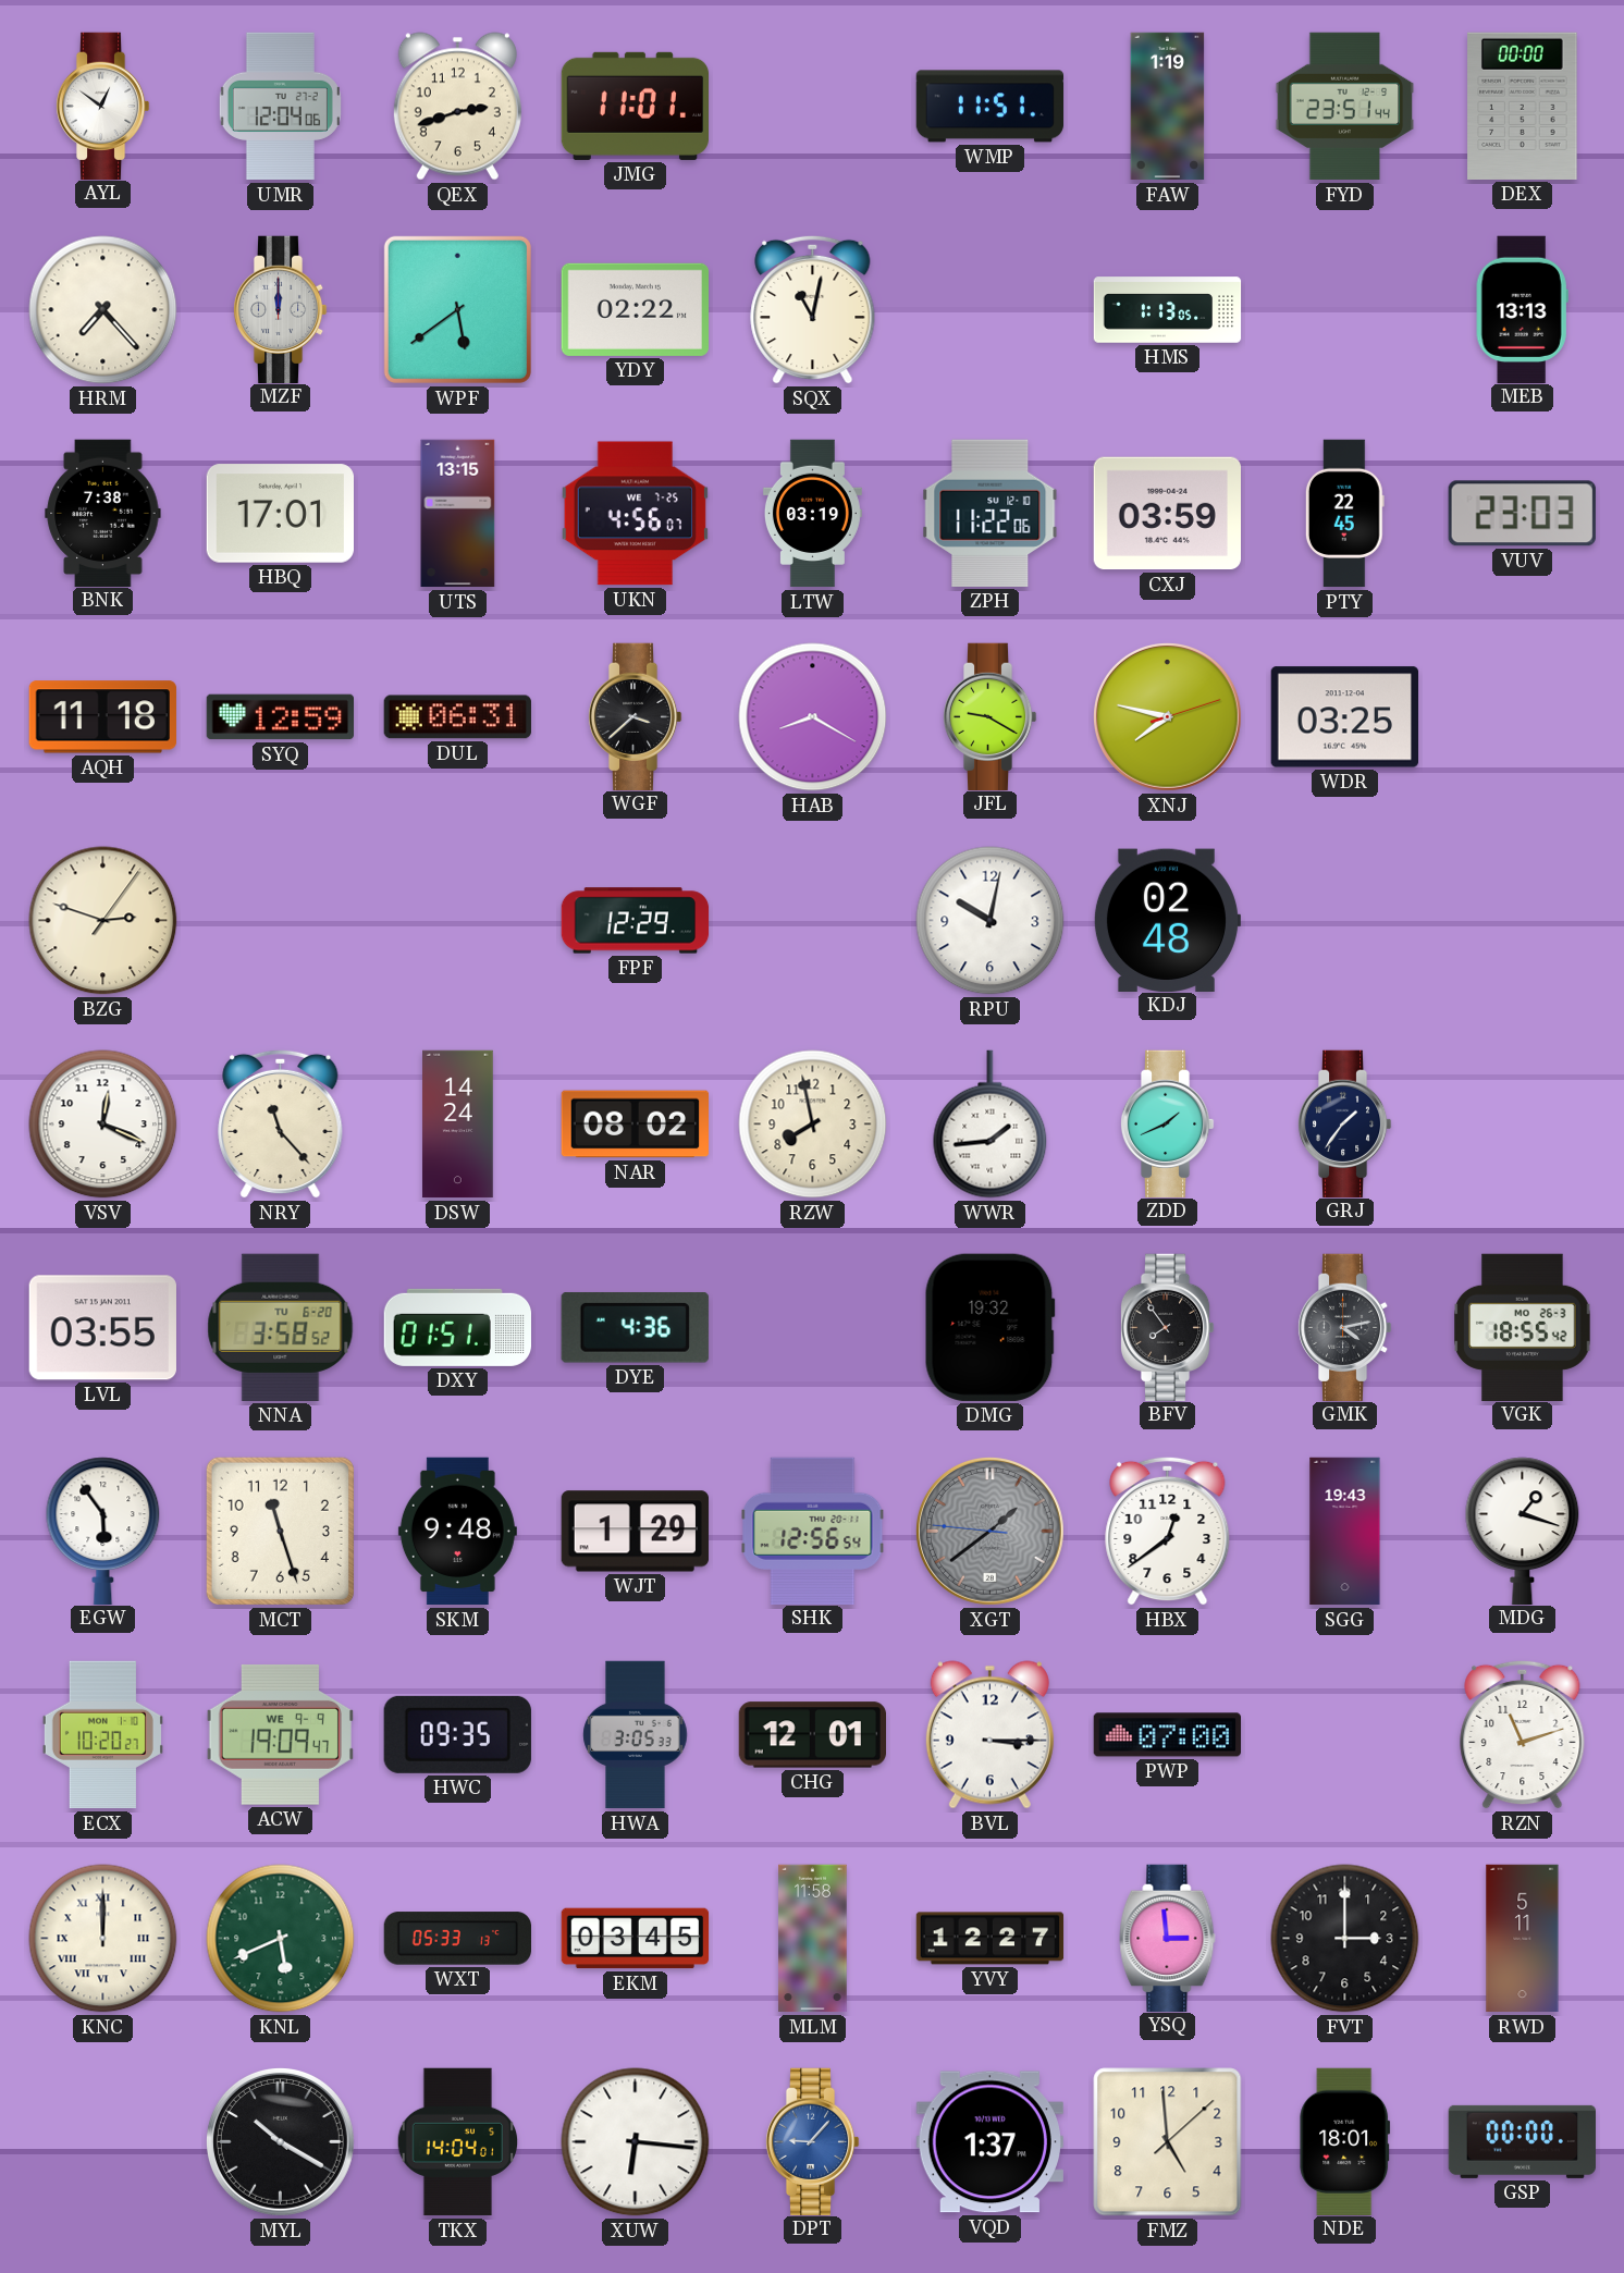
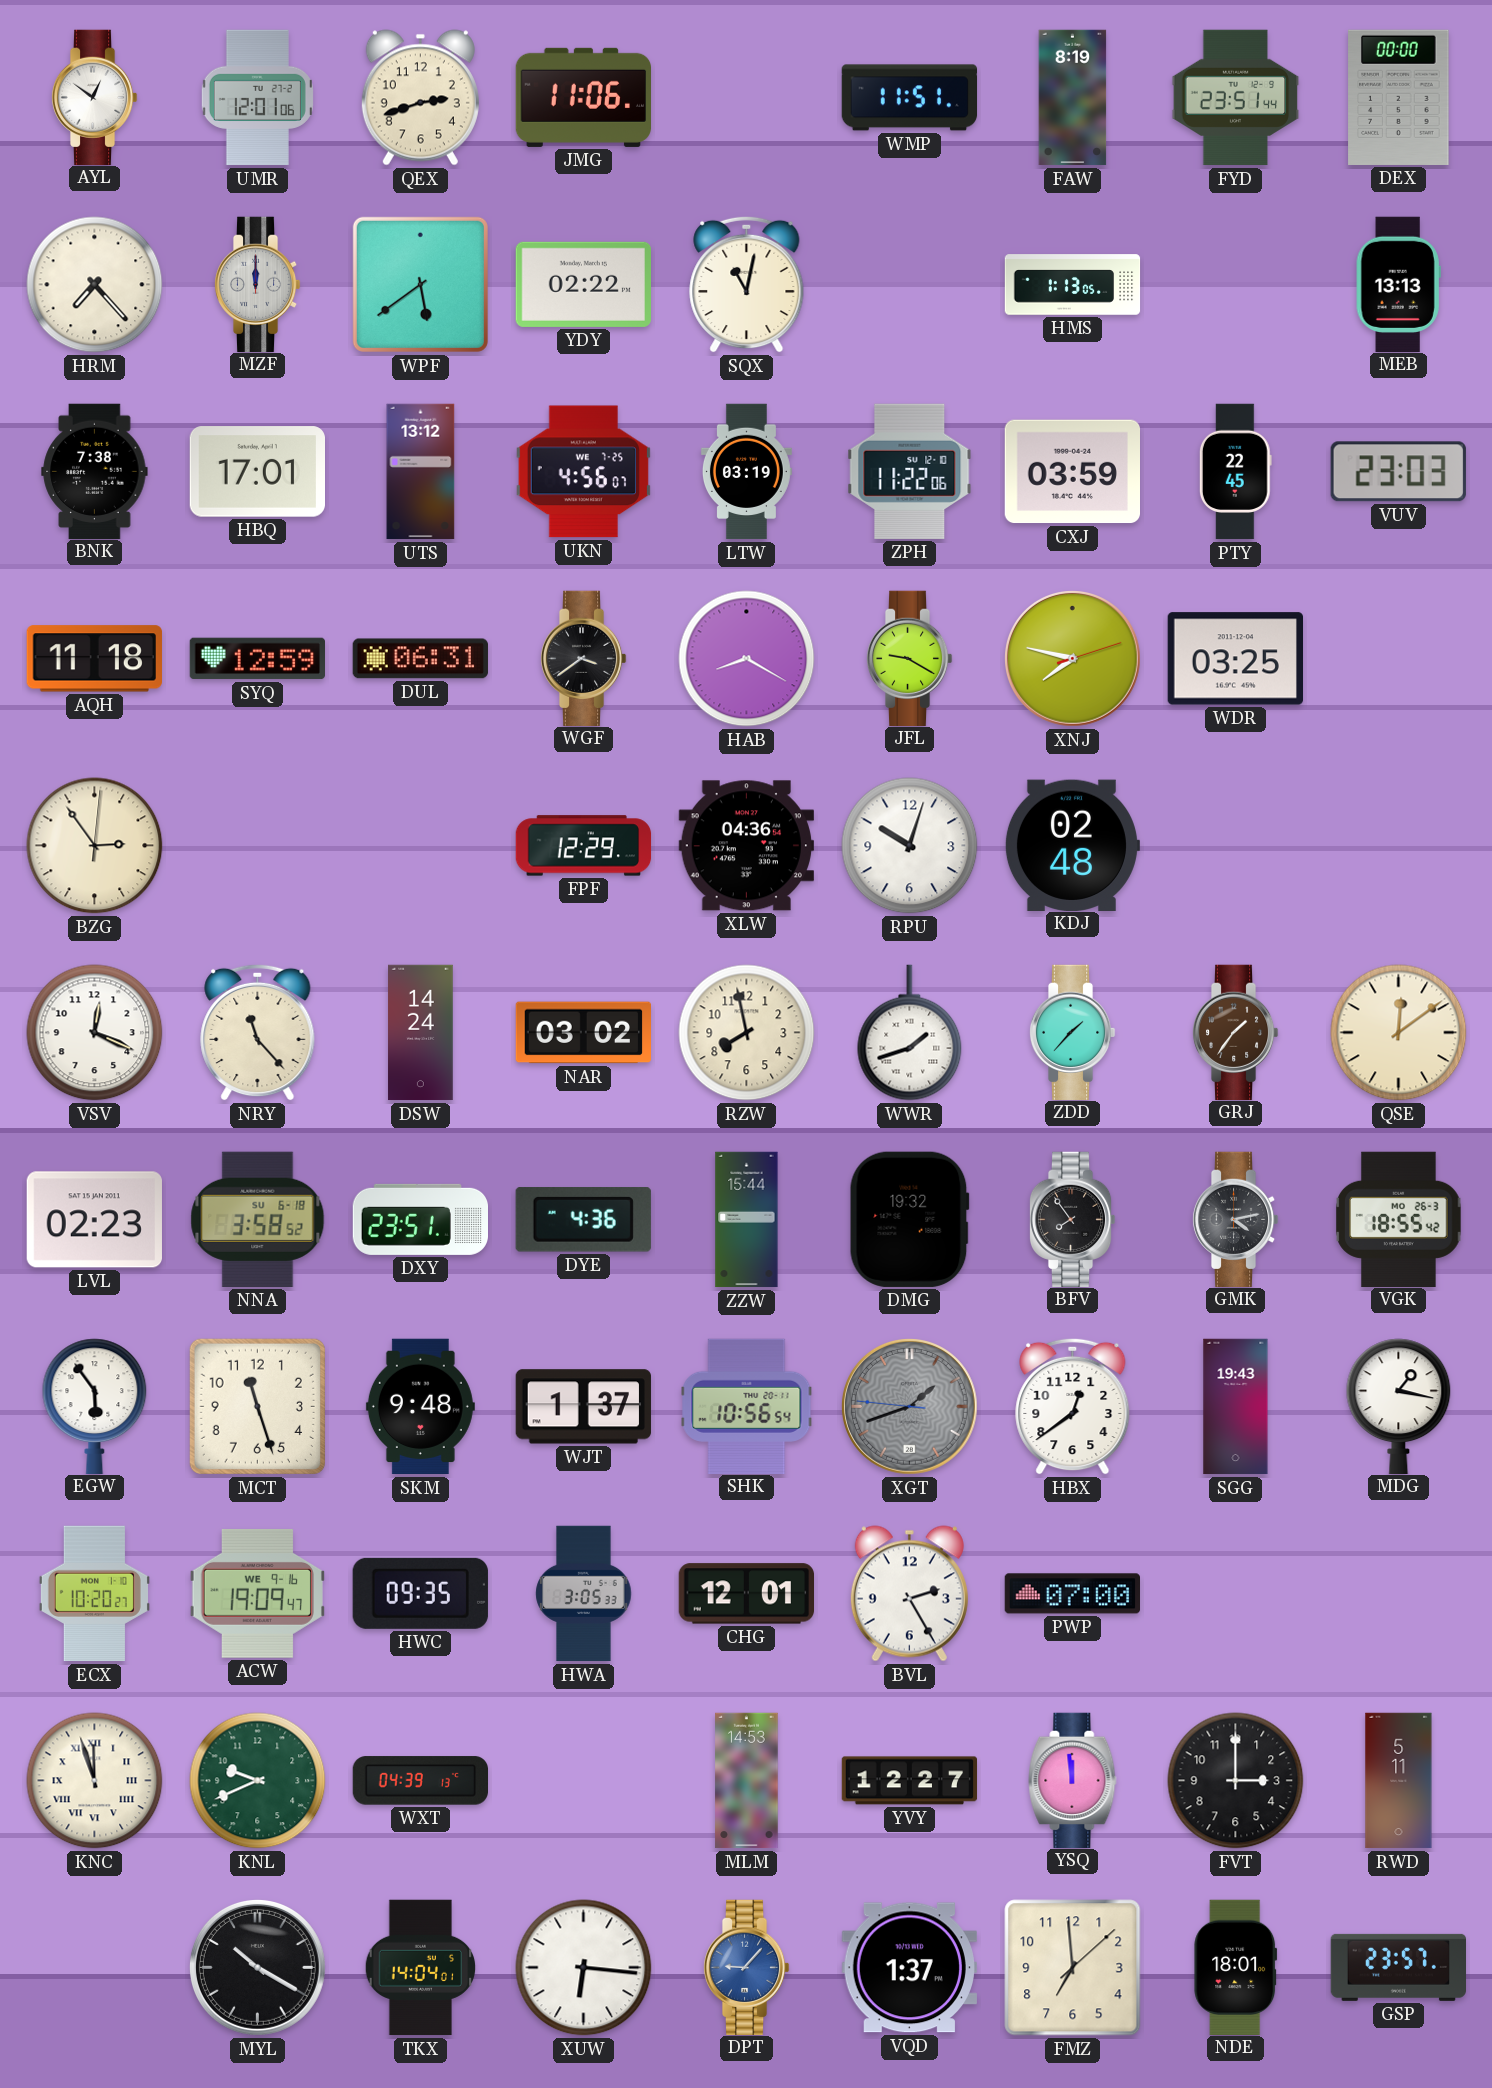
UMR: 12:04 -> 12:01 (257, 98)
JMG: 11:01 -> 11:06 (583, 97)
FAW: 1:19 -> 8:19 (1073, 98)
UTS: 13:15 -> 13:12 (421, 472)
WGF: 3:38 -> 3:39 (583, 658)
BZG: 2:48 -> 2:54 (95, 846)
XLW: none -> 04:36 (746, 846)
RPU: 10:02 -> 10:03 (910, 846)
NAR: 08:02 -> 03:02 (583, 1033)
WWR: 1:44 -> 1:42 (910, 1033)
ZDD: 1:41 -> 1:37 (1072, 1032)
GRJ dial: navy -> brown (1235, 1032)
QSE: none -> 12:09 (1399, 1033)
LVL: 03:55 -> 02:23 (94, 1220)
NNA date: TU 6-20 -> SU 6-18 (258, 1219)
DXY: 01:51 -> 23:51 (420, 1219)
ZZW: none -> 15:44 (747, 1220)
WJT: 1:29 -> 1:37 (583, 1407)
SHK: 12:56 -> 10:56 (747, 1406)
XGT: 1:38 -> 1:41 (909, 1406)
MDG: 1:18 -> 1:17 (1399, 1406)
ACW date: WE 9-9 -> WE 9-16 (257, 1593)
BVL: 3:15 -> 2:25 (909, 1594)
RZN: 11:12 -> none (1523, 1734)
KNC: 12:00 -> 11:57 (95, 1781)
KNL: 5:41 -> 9:41 (258, 1781)
WXT: 05:33 -> 04:39 (420, 1781)
EKM: 03:45 -> none (636, 1939)
MLM: 11:58 -> 14:53 (747, 1781)
YSQ: 2:59 -> 11:59 (1073, 1780)
FMZ: 4:59 -> 6:59 (1073, 1968)
GSP: 00:00 -> 23:57 (1398, 1967)
